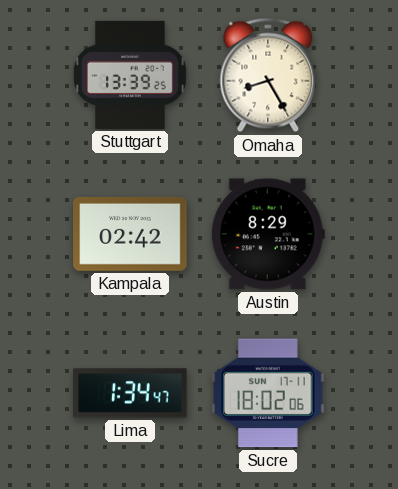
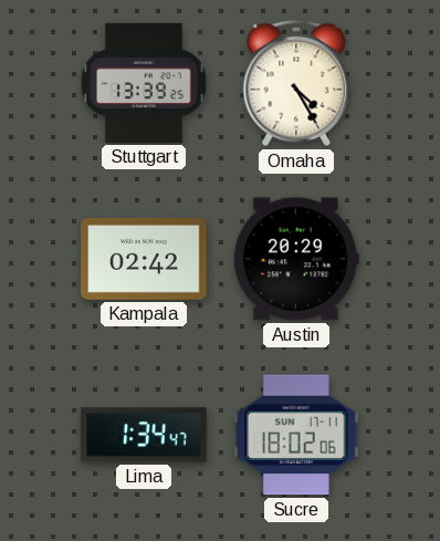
Omaha: 8:25 -> 4:25 (296, 83)
Austin: 8:29 -> 20:29 (296, 259)
